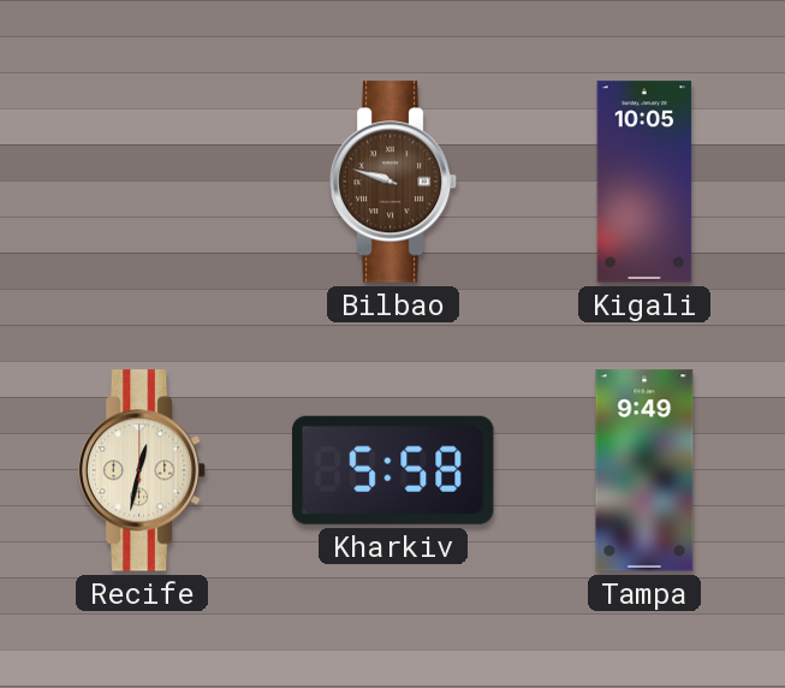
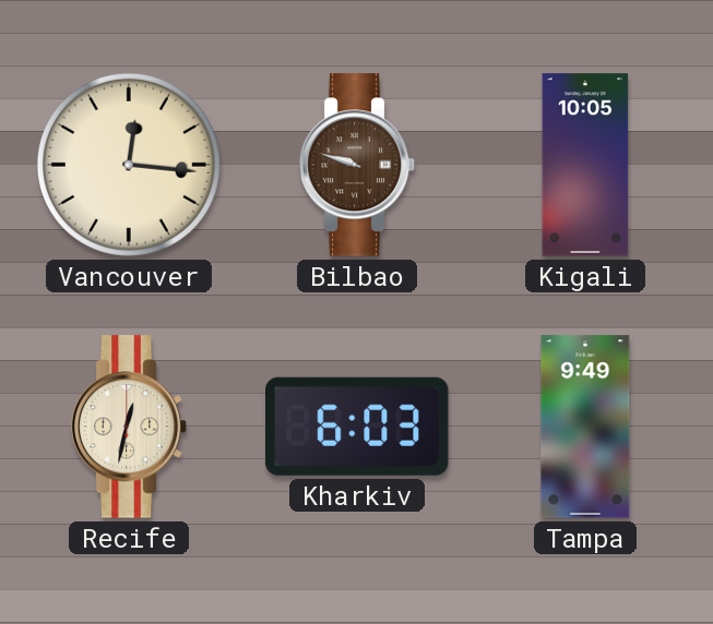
Vancouver: none -> 12:16 (129, 165)
Kharkiv: 5:58 -> 6:03 (358, 427)
